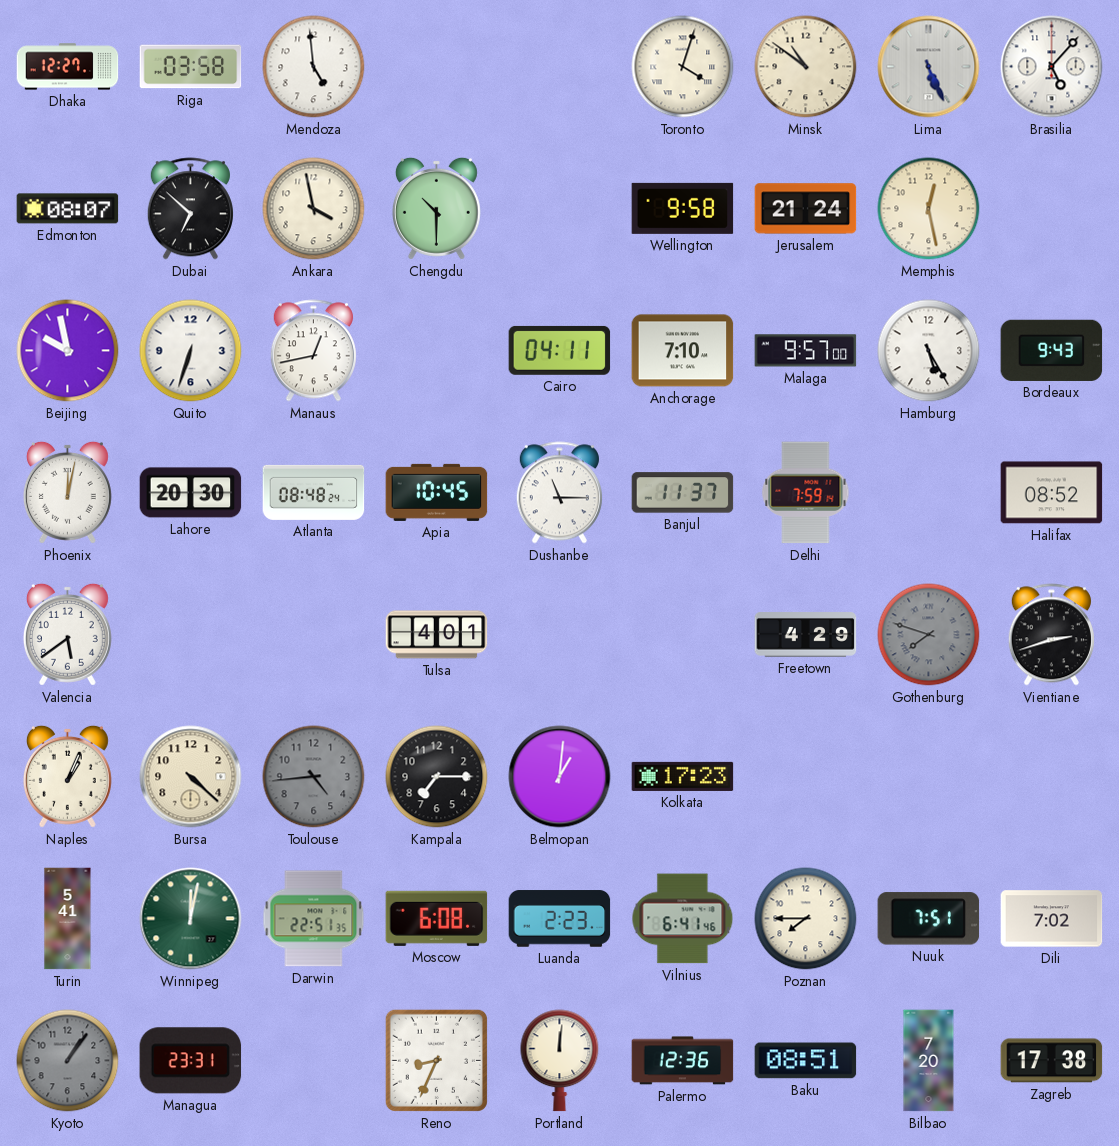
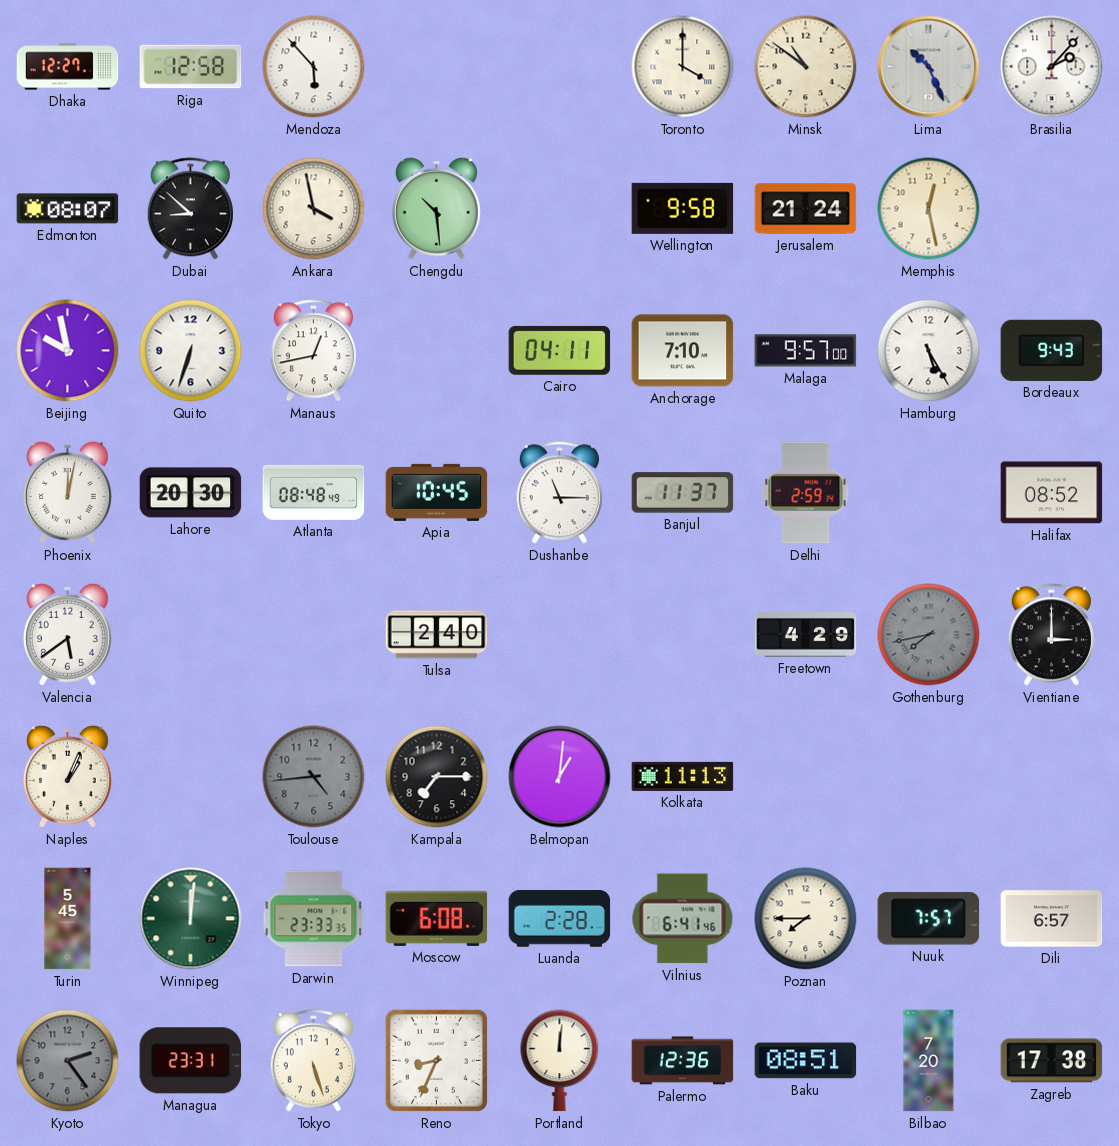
Riga: 03:58 -> 12:58 (191, 67)
Mendoza: 4:59 -> 5:53 (314, 67)
Toronto: 4:03 -> 4:00 (683, 67)
Lima: 5:26 -> 10:26 (929, 67)
Brasilia: 5:07 -> 2:07 (1052, 67)
Dubai: 6:52 -> 8:52 (190, 209)
Chengdu: 10:30 -> 10:29 (436, 208)
Atlanta: 08:48:24 -> 08:48:49 (314, 492)
Delhi: 7:59 -> 2:59 (806, 493)
Tulsa: 4:01 -> 2:40 (437, 635)
Gothenburg: 7:48 -> 7:43 (929, 635)
Vientiane: 2:42 -> 3:00 (1051, 635)
Bursa: 4:22 -> none (191, 777)
Kolkata: 17:23 -> 11:13 (683, 776)
Turin: 5:41 -> 5:45 (68, 919)
Winnipeg: 12:02 -> 12:01 (191, 919)
Darwin: 22:51 -> 23:33 (314, 919)
Luanda: 2:23 -> 2:28 (560, 919)
Nuuk: 7:51 -> 7:57 (929, 919)
Dili: 7:02 -> 6:57 (1052, 919)
Kyoto: 1:06 -> 2:24 (68, 1061)
Tokyo: none -> 5:27 (313, 1061)
